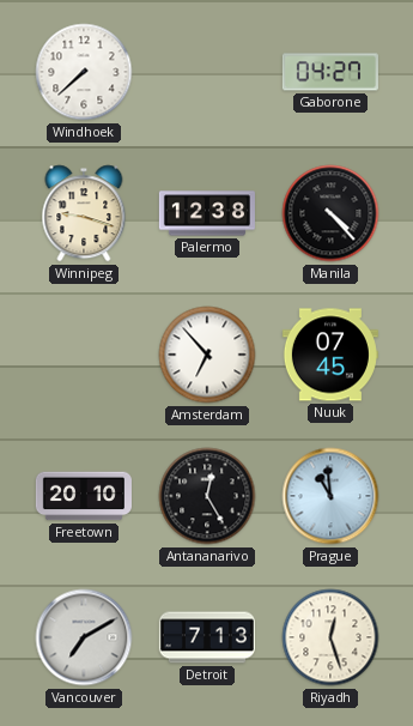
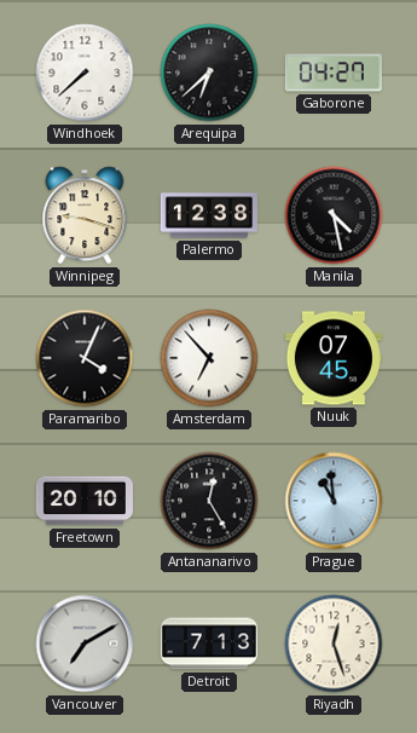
Arequipa: none -> 6:38 (209, 73)
Manila: 4:23 -> 4:28 (334, 215)
Paramaribo: none -> 4:04 (85, 358)
